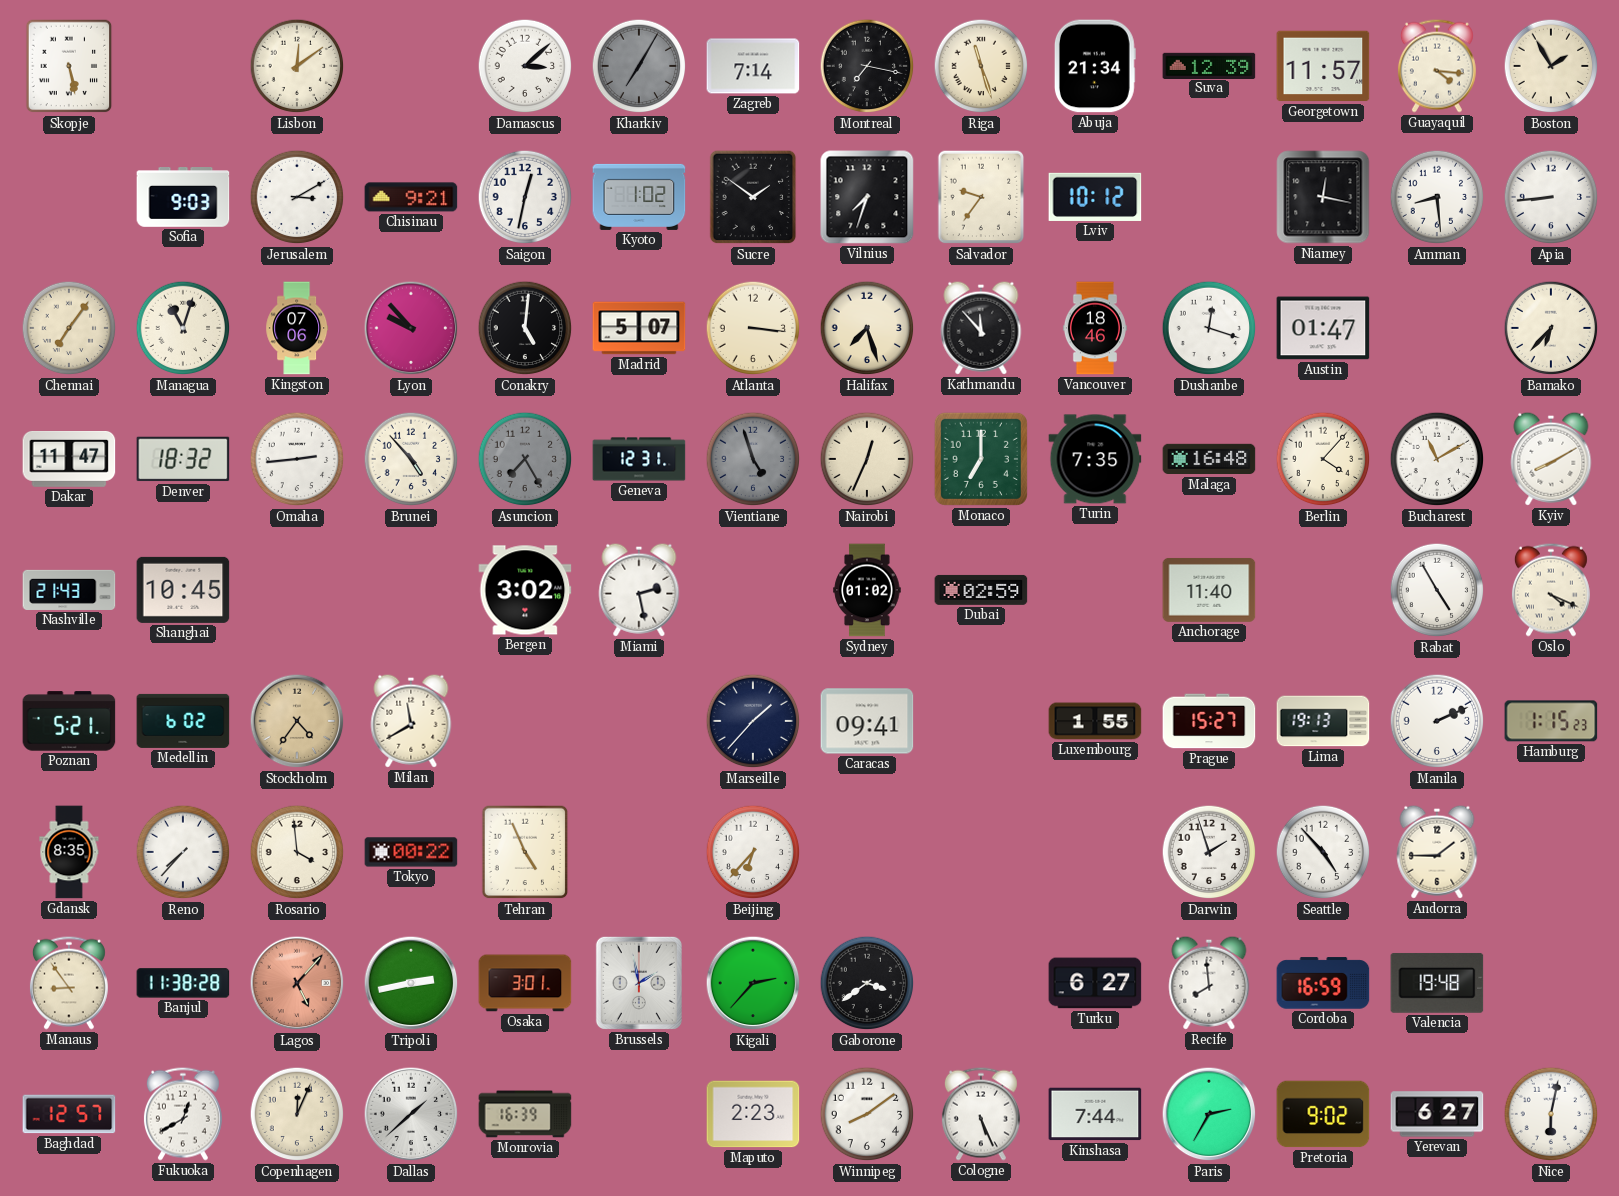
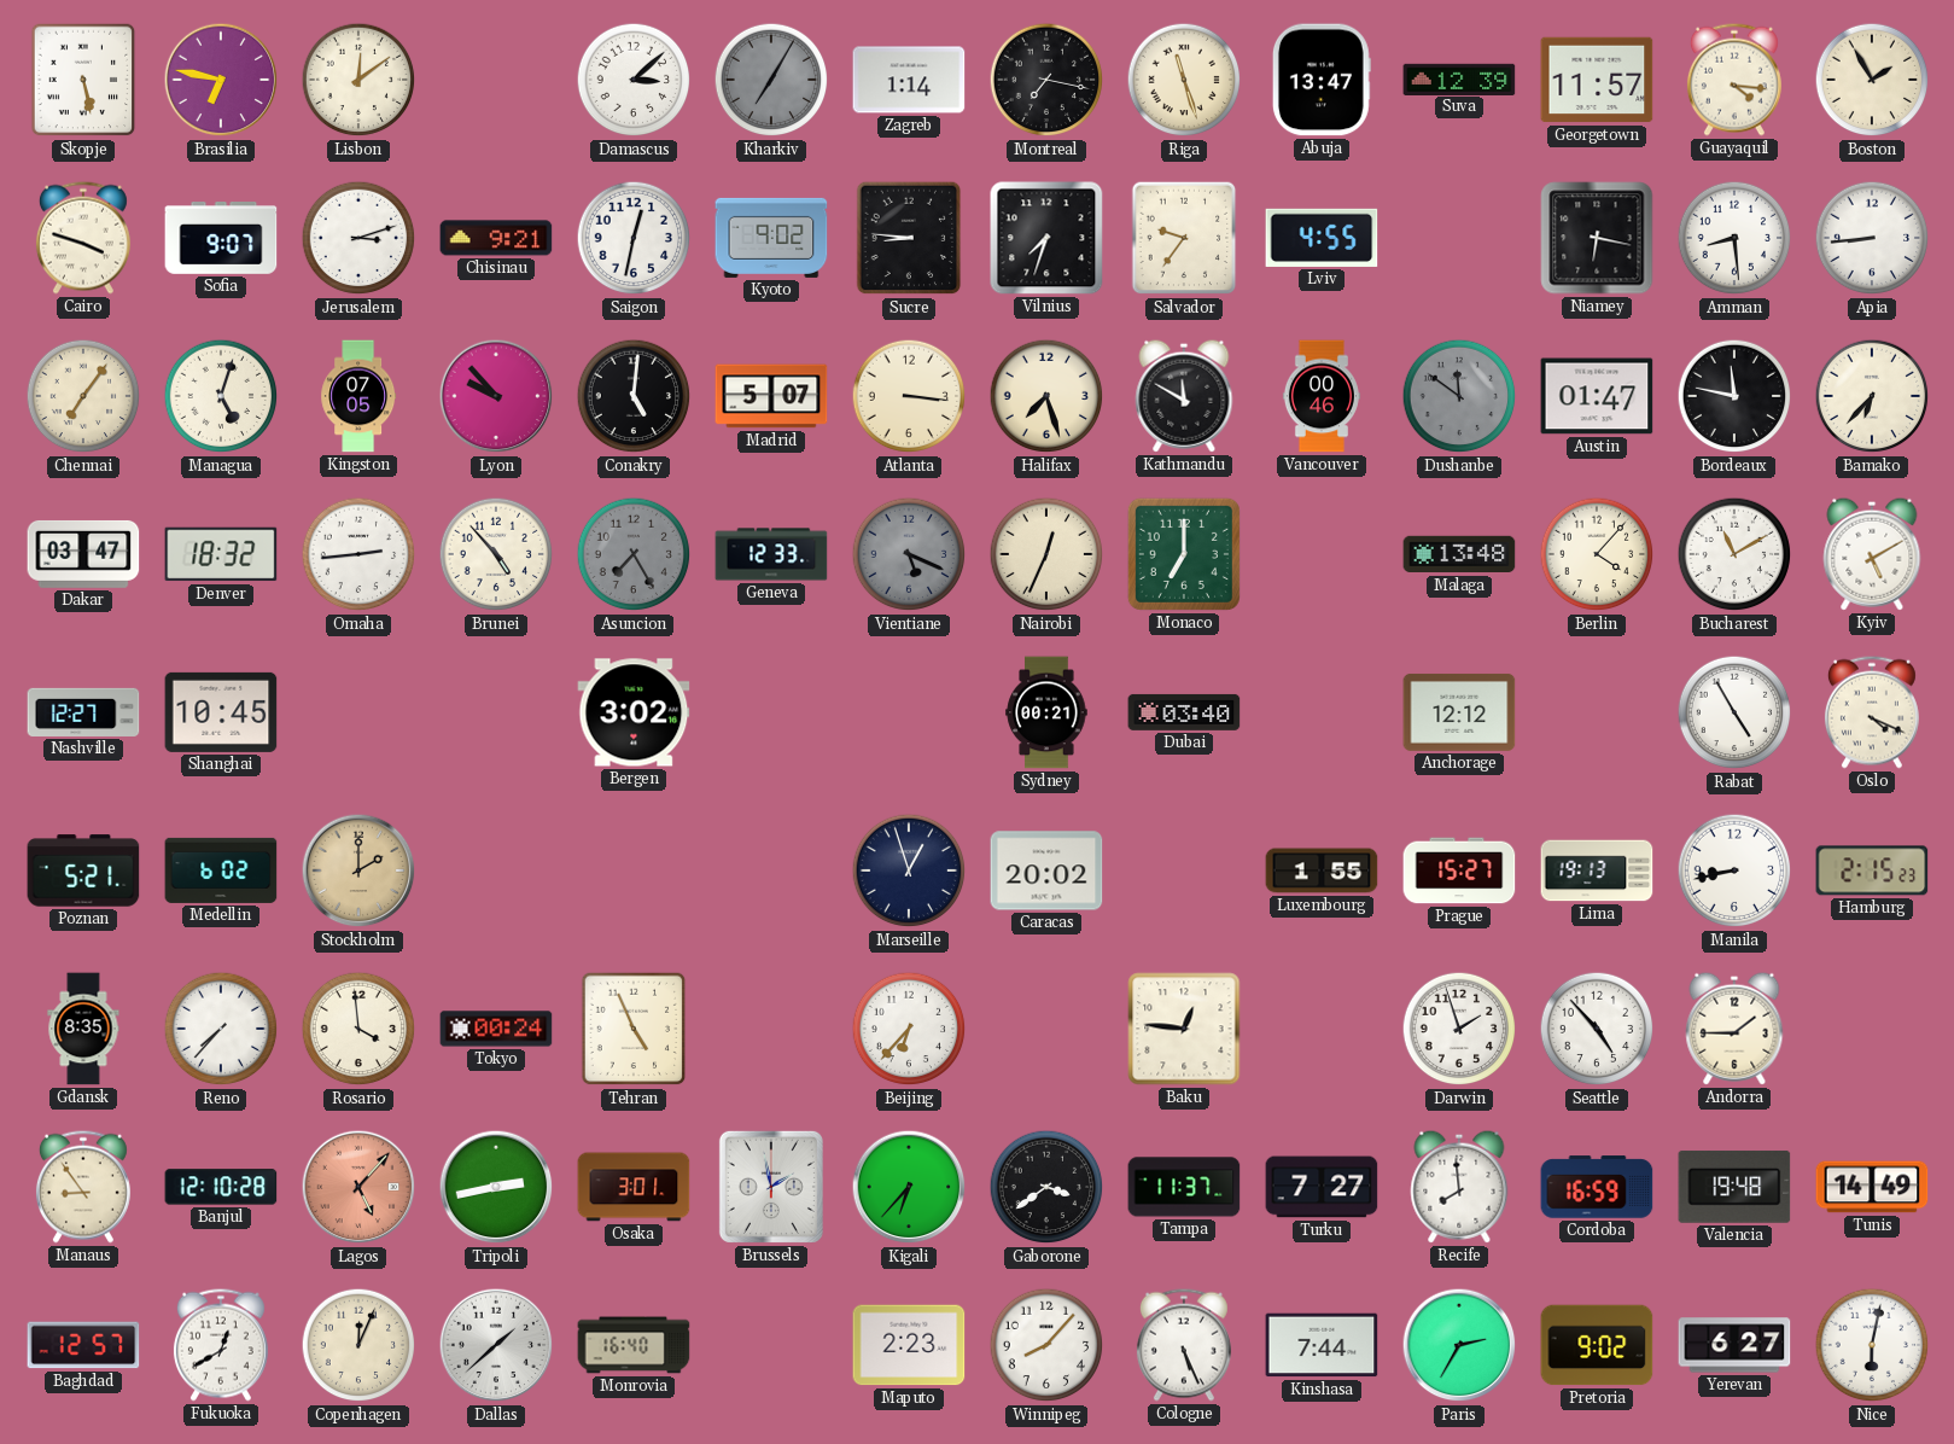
Brasilia: none -> 6:47 (221, 80)
Zagreb: 7:14 -> 1:14 (909, 80)
Abuja: 21:34 -> 13:47 (1322, 80)
Cairo: none -> 3:48 (83, 238)
Sofia: 9:03 -> 9:07 (221, 238)
Jerusalem: 3:10 -> 3:12 (358, 238)
Kyoto: 1:02 -> 9:02 (771, 238)
Sucre: 1:51 -> 8:46 (909, 238)
Lviv: 10:12 -> 4:55 (1322, 238)
Niamey: 12:17 -> 6:17 (1597, 238)
Managua: 11:03 -> 5:03 (221, 396)
Kingston: 07:06 -> 07:05 (358, 396)
Kathmandu: 11:53 -> 11:50 (1184, 396)
Vancouver: 18:46 -> 00:46 (1322, 396)
Dushanbe: 12:18 -> 11:51 (1459, 396)
Dushanbe dial: white -> grey (1459, 396)
Bordeaux: none -> 11:47 (1734, 396)
Dakar: 11:47 -> 03:47 (83, 554)
Geneva: 12:31 -> 12:33 (771, 554)
Vientiane: 4:57 -> 5:19 (909, 554)
Turin: 7:35 -> none (1095, 459)
Malaga: 16:48 -> 13:48 (1459, 554)
Kyiv: 8:10 -> 5:10 (1872, 554)
Nashville: 21:43 -> 12:27 (83, 712)
Miami: 2:28 -> none (639, 590)
Sydney: 01:02 -> 00:21 (1046, 712)
Dubai: 02:59 -> 03:40 (1184, 712)
Anchorage: 11:40 -> 12:12 (1459, 712)
Stockholm: 4:36 -> 2:00 (358, 871)
Milan: 11:40 -> none (411, 721)
Marseille: 1:37 -> 12:57 (909, 871)
Caracas: 09:41 -> 20:02 (1046, 871)
Manila: 2:11 -> 8:43 (1734, 871)
Hamburg: 1:15 -> 2:15 (1872, 871)
Tokyo: 00:22 -> 00:24 (496, 1029)
Baku: none -> 12:46 (1184, 1029)
Banjul: 11:38 -> 12:10 (221, 1187)
Kigali: 2:37 -> 6:37 (909, 1187)
Tampa: none -> 11:37 (1184, 1187)
Turku: 6:27 -> 7:27 (1322, 1187)
Tunis: none -> 14:49 (1872, 1187)
Monrovia: 16:39 -> 16:40 (634, 1345)
Winnipeg: 8:09 -> 8:07 (1046, 1345)
